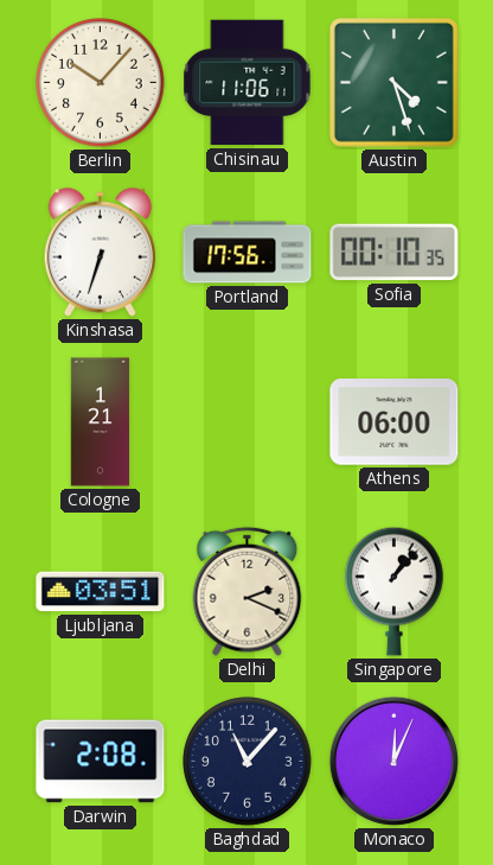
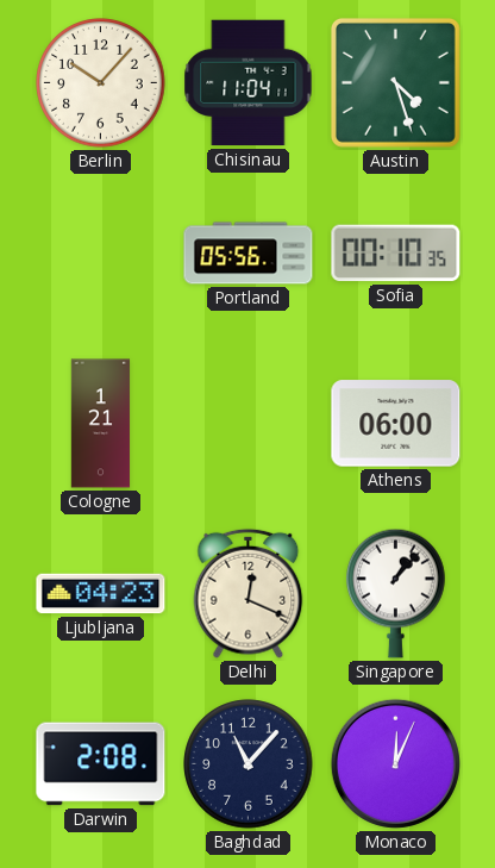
Chisinau: 11:06 -> 11:04 (249, 83)
Kinshasa: 6:33 -> none (100, 252)
Portland: 17:56 -> 05:56 (249, 254)
Ljubljana: 03:51 -> 04:23 (101, 594)
Delhi: 2:19 -> 12:19 (249, 593)
